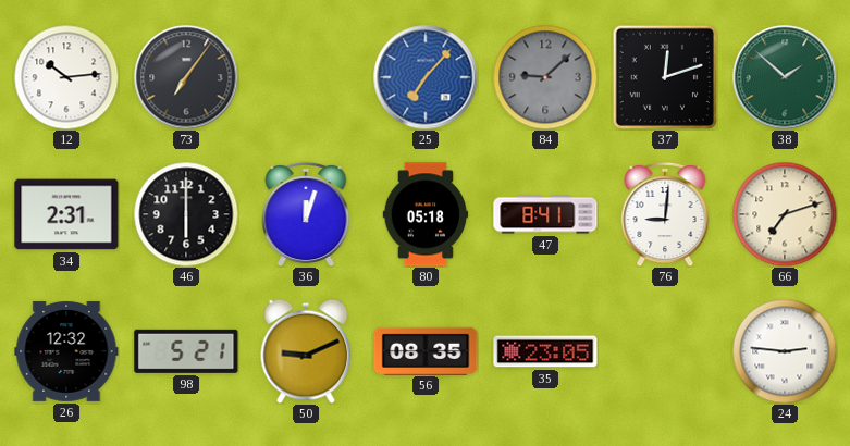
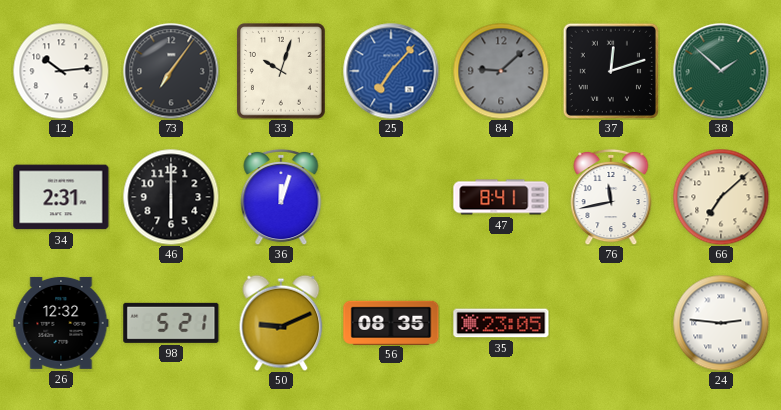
33: none -> 10:03 (282, 72)
80: 05:18 -> none (426, 214)
76: 9:01 -> 11:43 (611, 197)
66: 7:12 -> 7:08 (721, 197)
